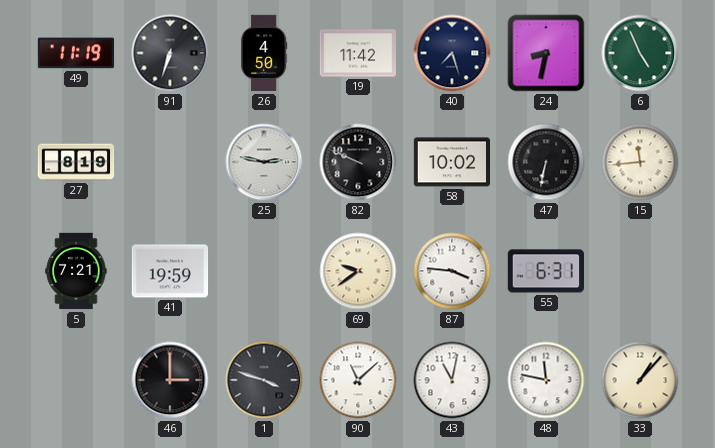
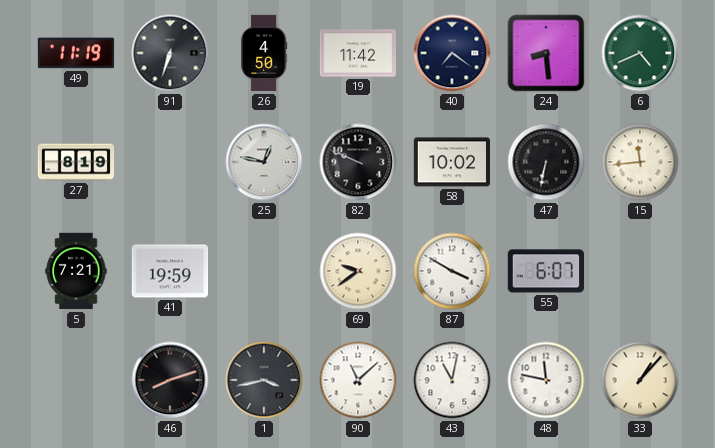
40: 7:27 -> 7:21 (452, 53)
24: 8:32 -> 8:29 (546, 53)
6: 4:56 -> 4:41 (640, 53)
25: 2:47 -> 12:47 (264, 162)
87: 3:46 -> 3:50 (452, 271)
55: 6:31 -> 6:07 (545, 271)
46: 3:00 -> 8:12 (170, 380)
1: 3:48 -> 3:43 (264, 380)
